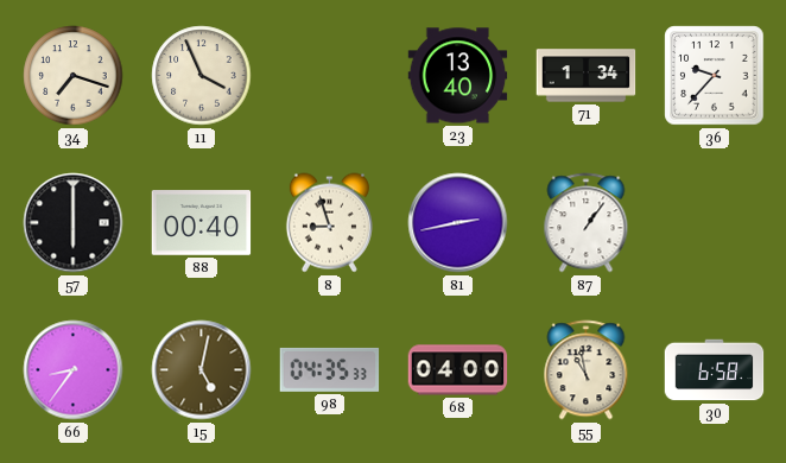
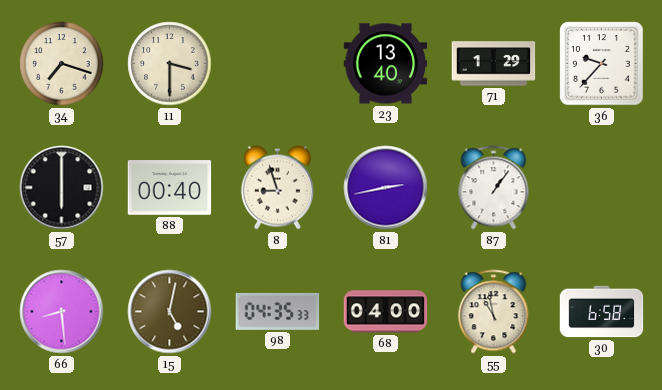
11: 3:56 -> 3:30 (170, 64)
71: 1:34 -> 1:29 (494, 64)
66: 8:36 -> 8:29 (62, 312)
